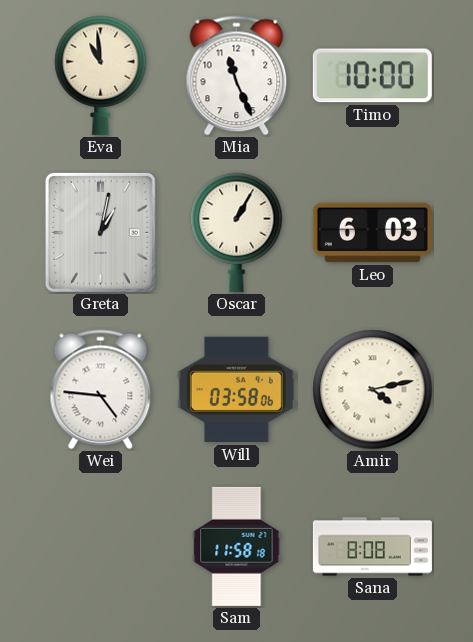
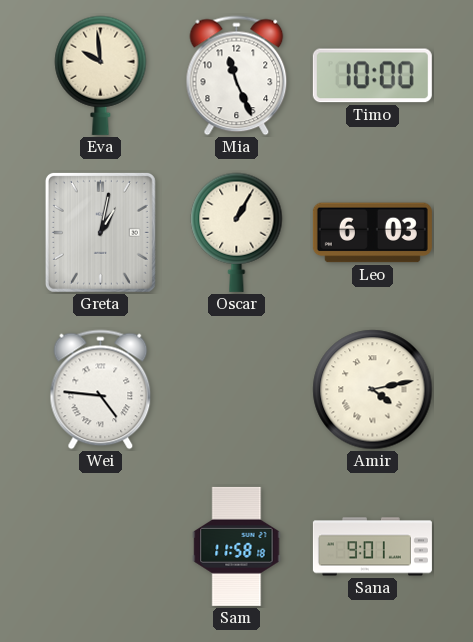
Eva: 10:59 -> 9:59 (101, 75)
Will: 03:58 -> none (236, 390)
Sana: 8:08 -> 9:01 (372, 547)
